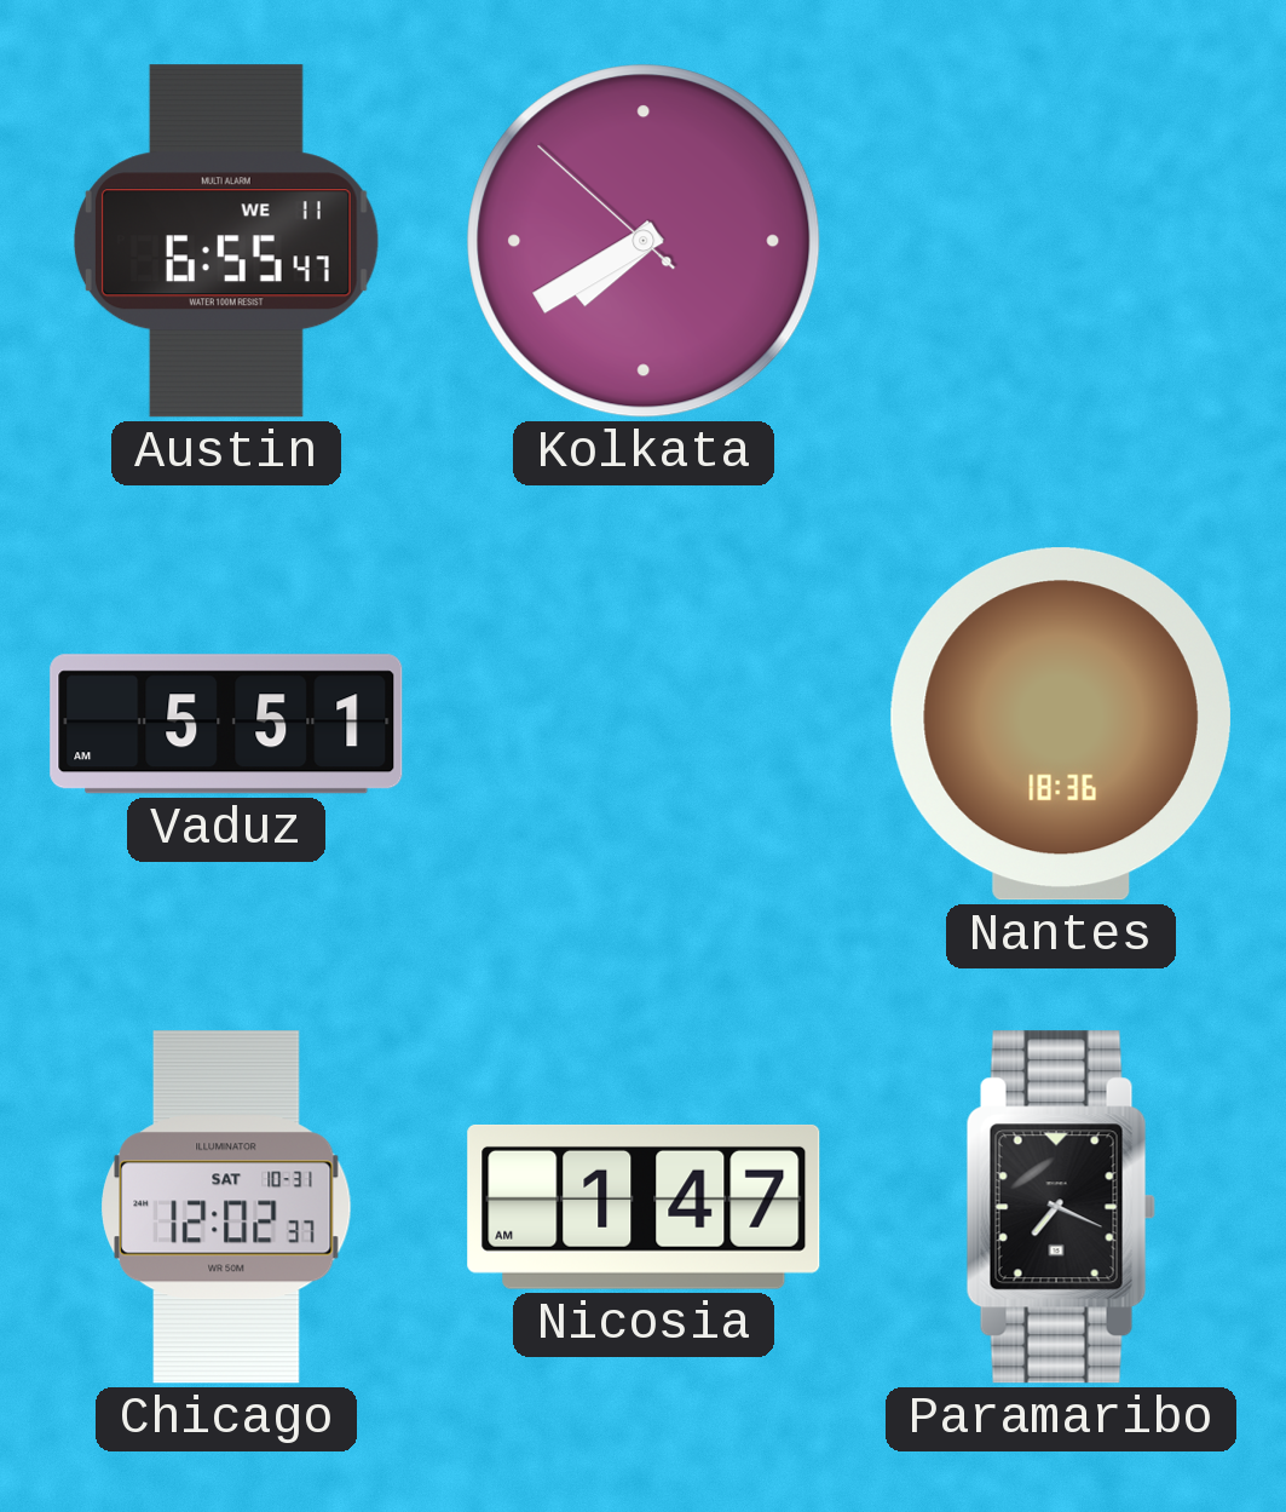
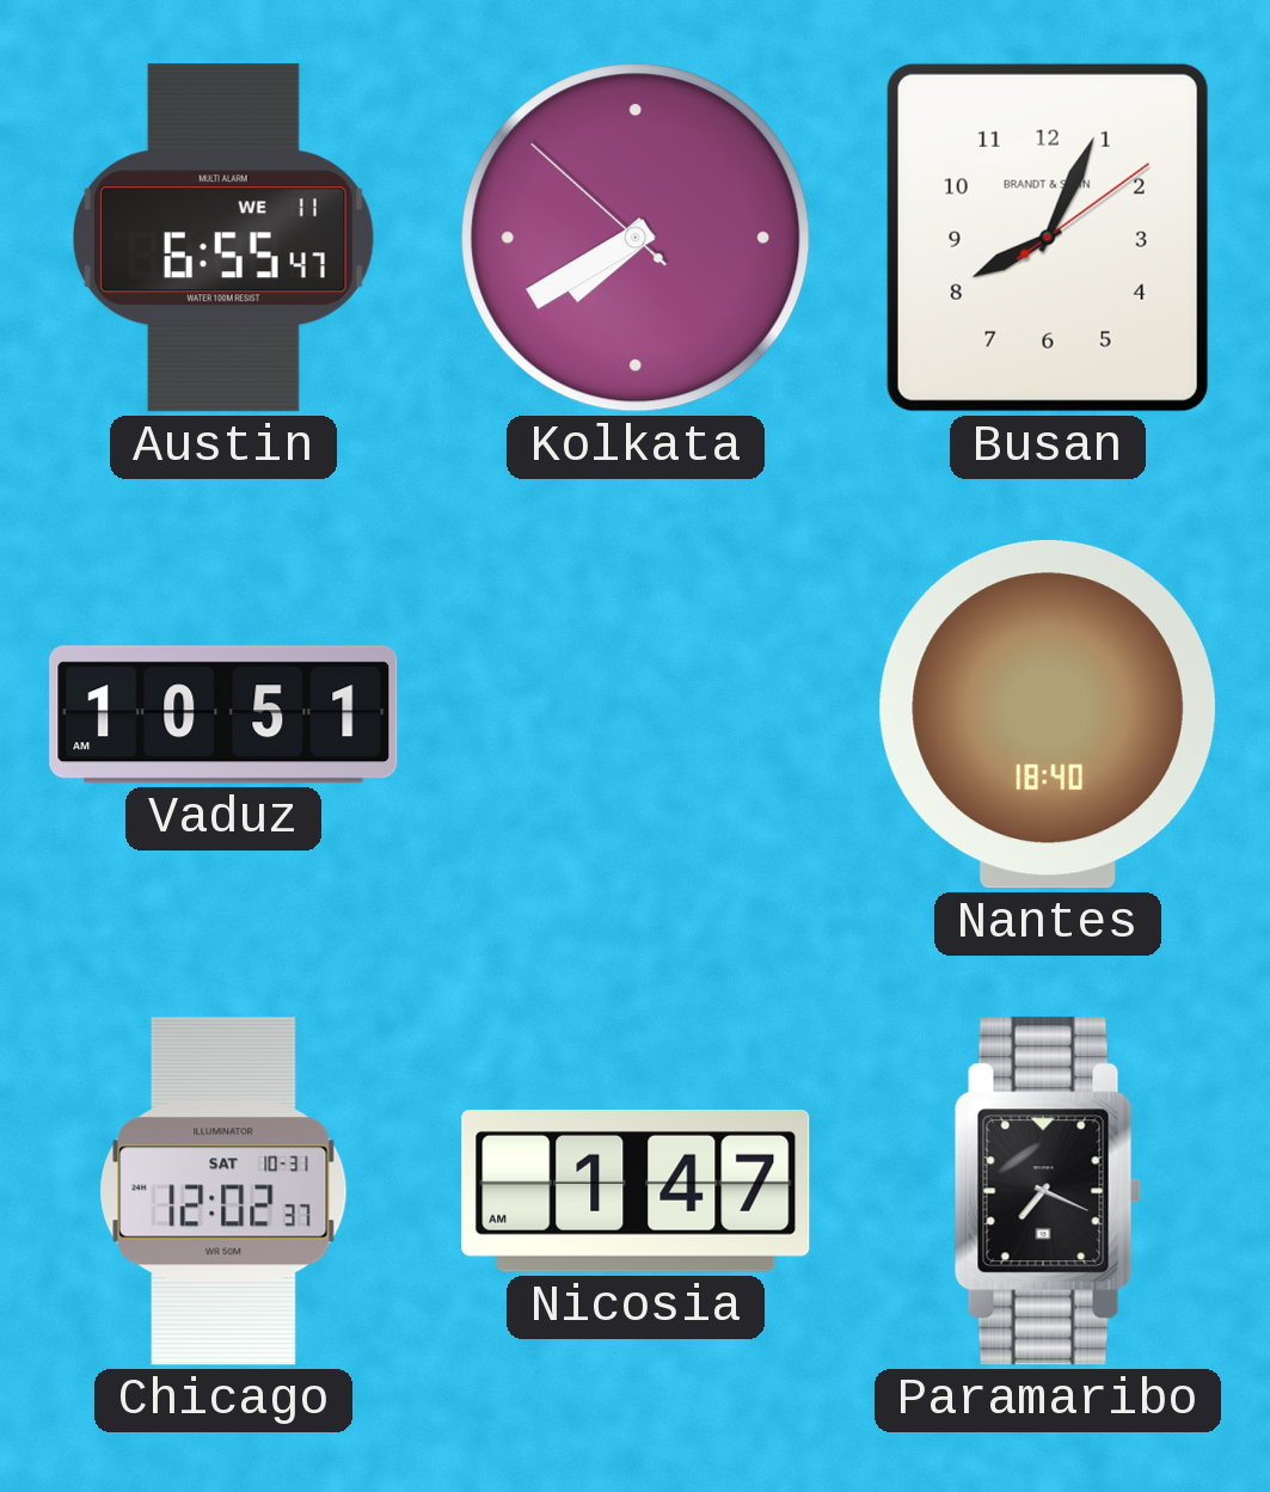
Busan: none -> 8:04 (1048, 238)
Vaduz: 5:51 -> 10:51 (223, 714)
Nantes: 18:36 -> 18:40 (1048, 714)
